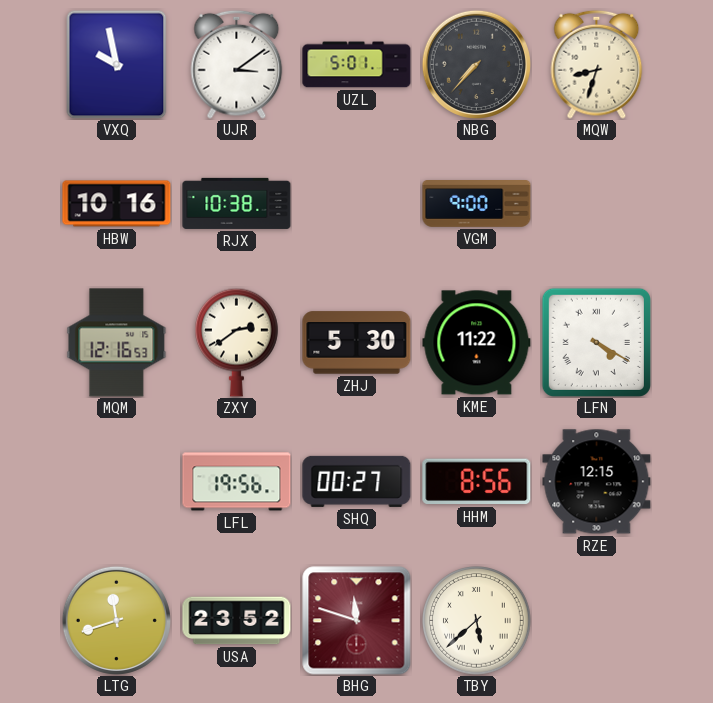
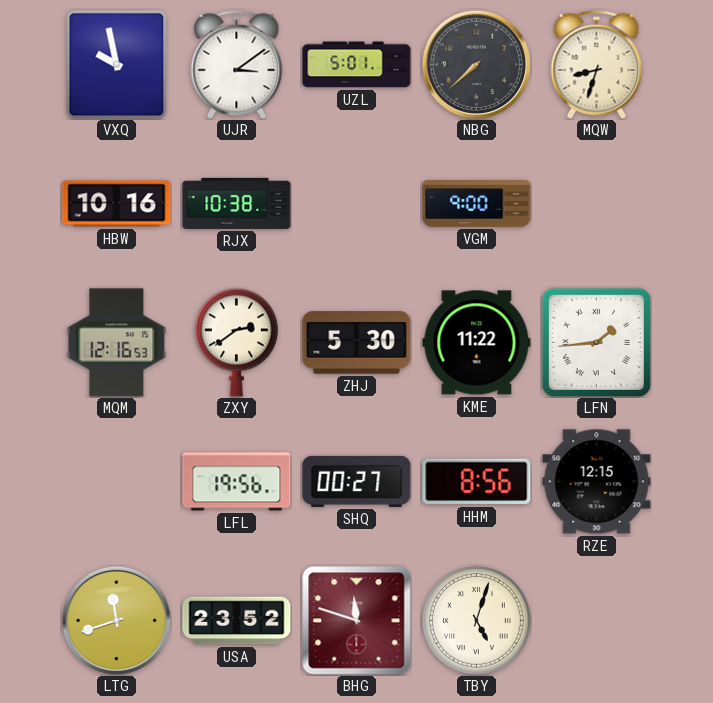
NBG: 7:37 -> 7:38 (476, 64)
LFN: 4:20 -> 1:44 (596, 342)
TBY: 5:38 -> 5:03 (477, 621)
